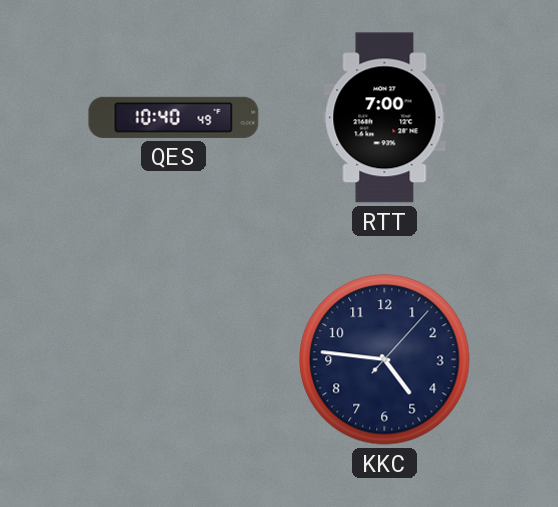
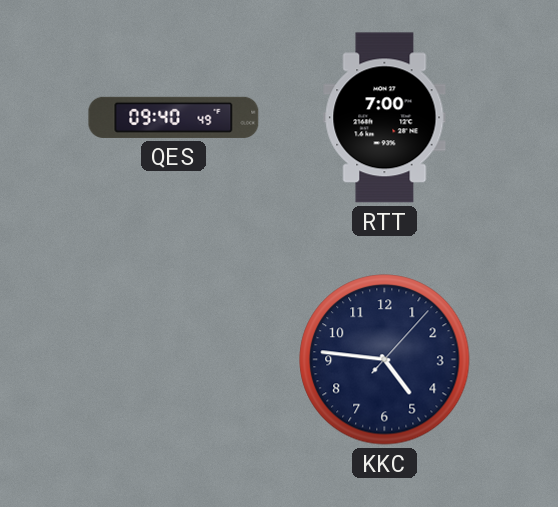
QES: 10:40 -> 09:40 (174, 117)
